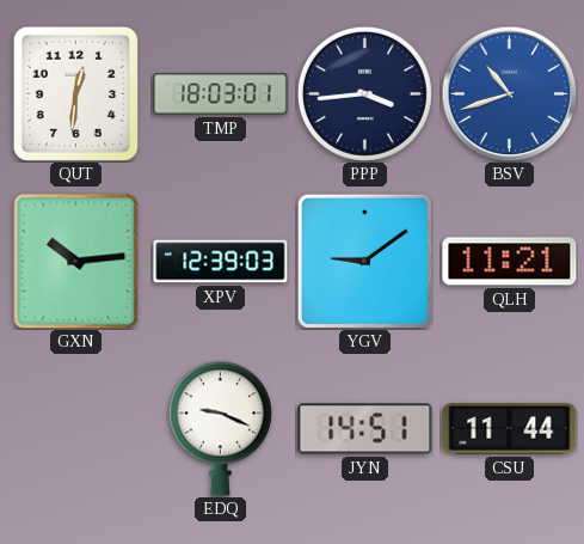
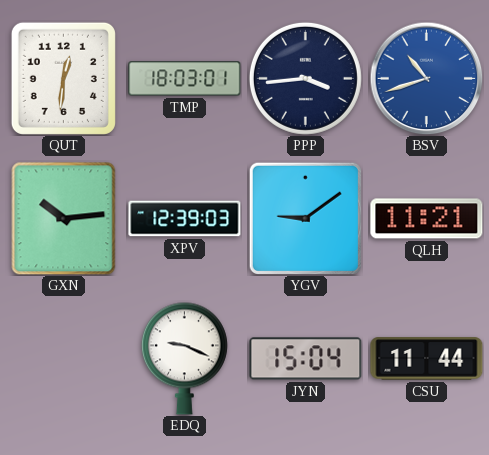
JYN: 14:51 -> 15:04 (306, 359)
